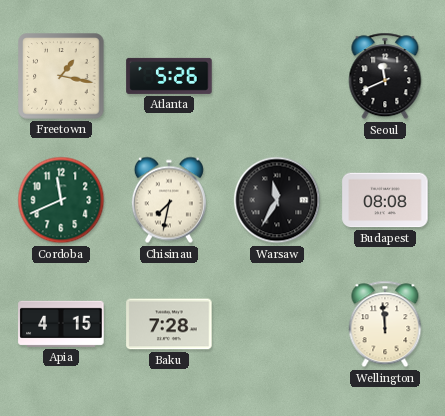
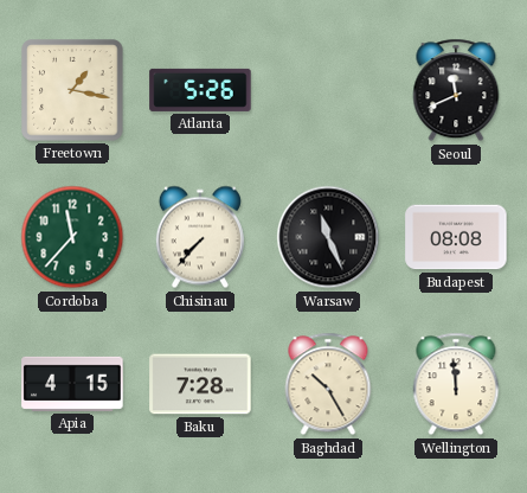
Cordoba: 11:41 -> 11:37 (72, 237)
Chisinau: 7:32 -> 7:37 (200, 237)
Warsaw: 11:35 -> 11:26 (328, 237)
Baghdad: none -> 10:25 (328, 384)
